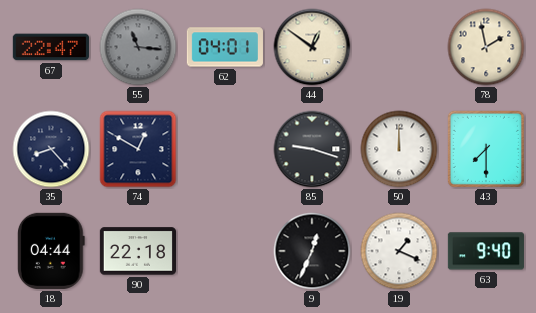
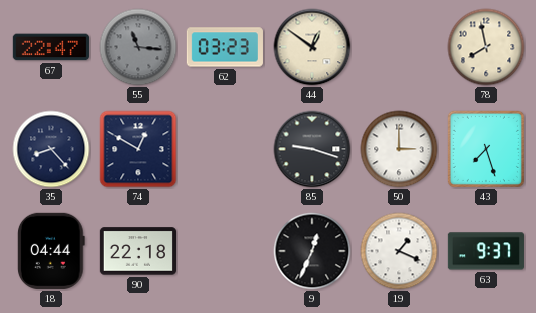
62: 04:01 -> 03:23 (225, 47)
78: 1:58 -> 7:58 (486, 47)
50: 12:00 -> 3:00 (399, 149)
43: 7:30 -> 7:27 (486, 149)
63: 9:40 -> 9:37 (486, 251)
